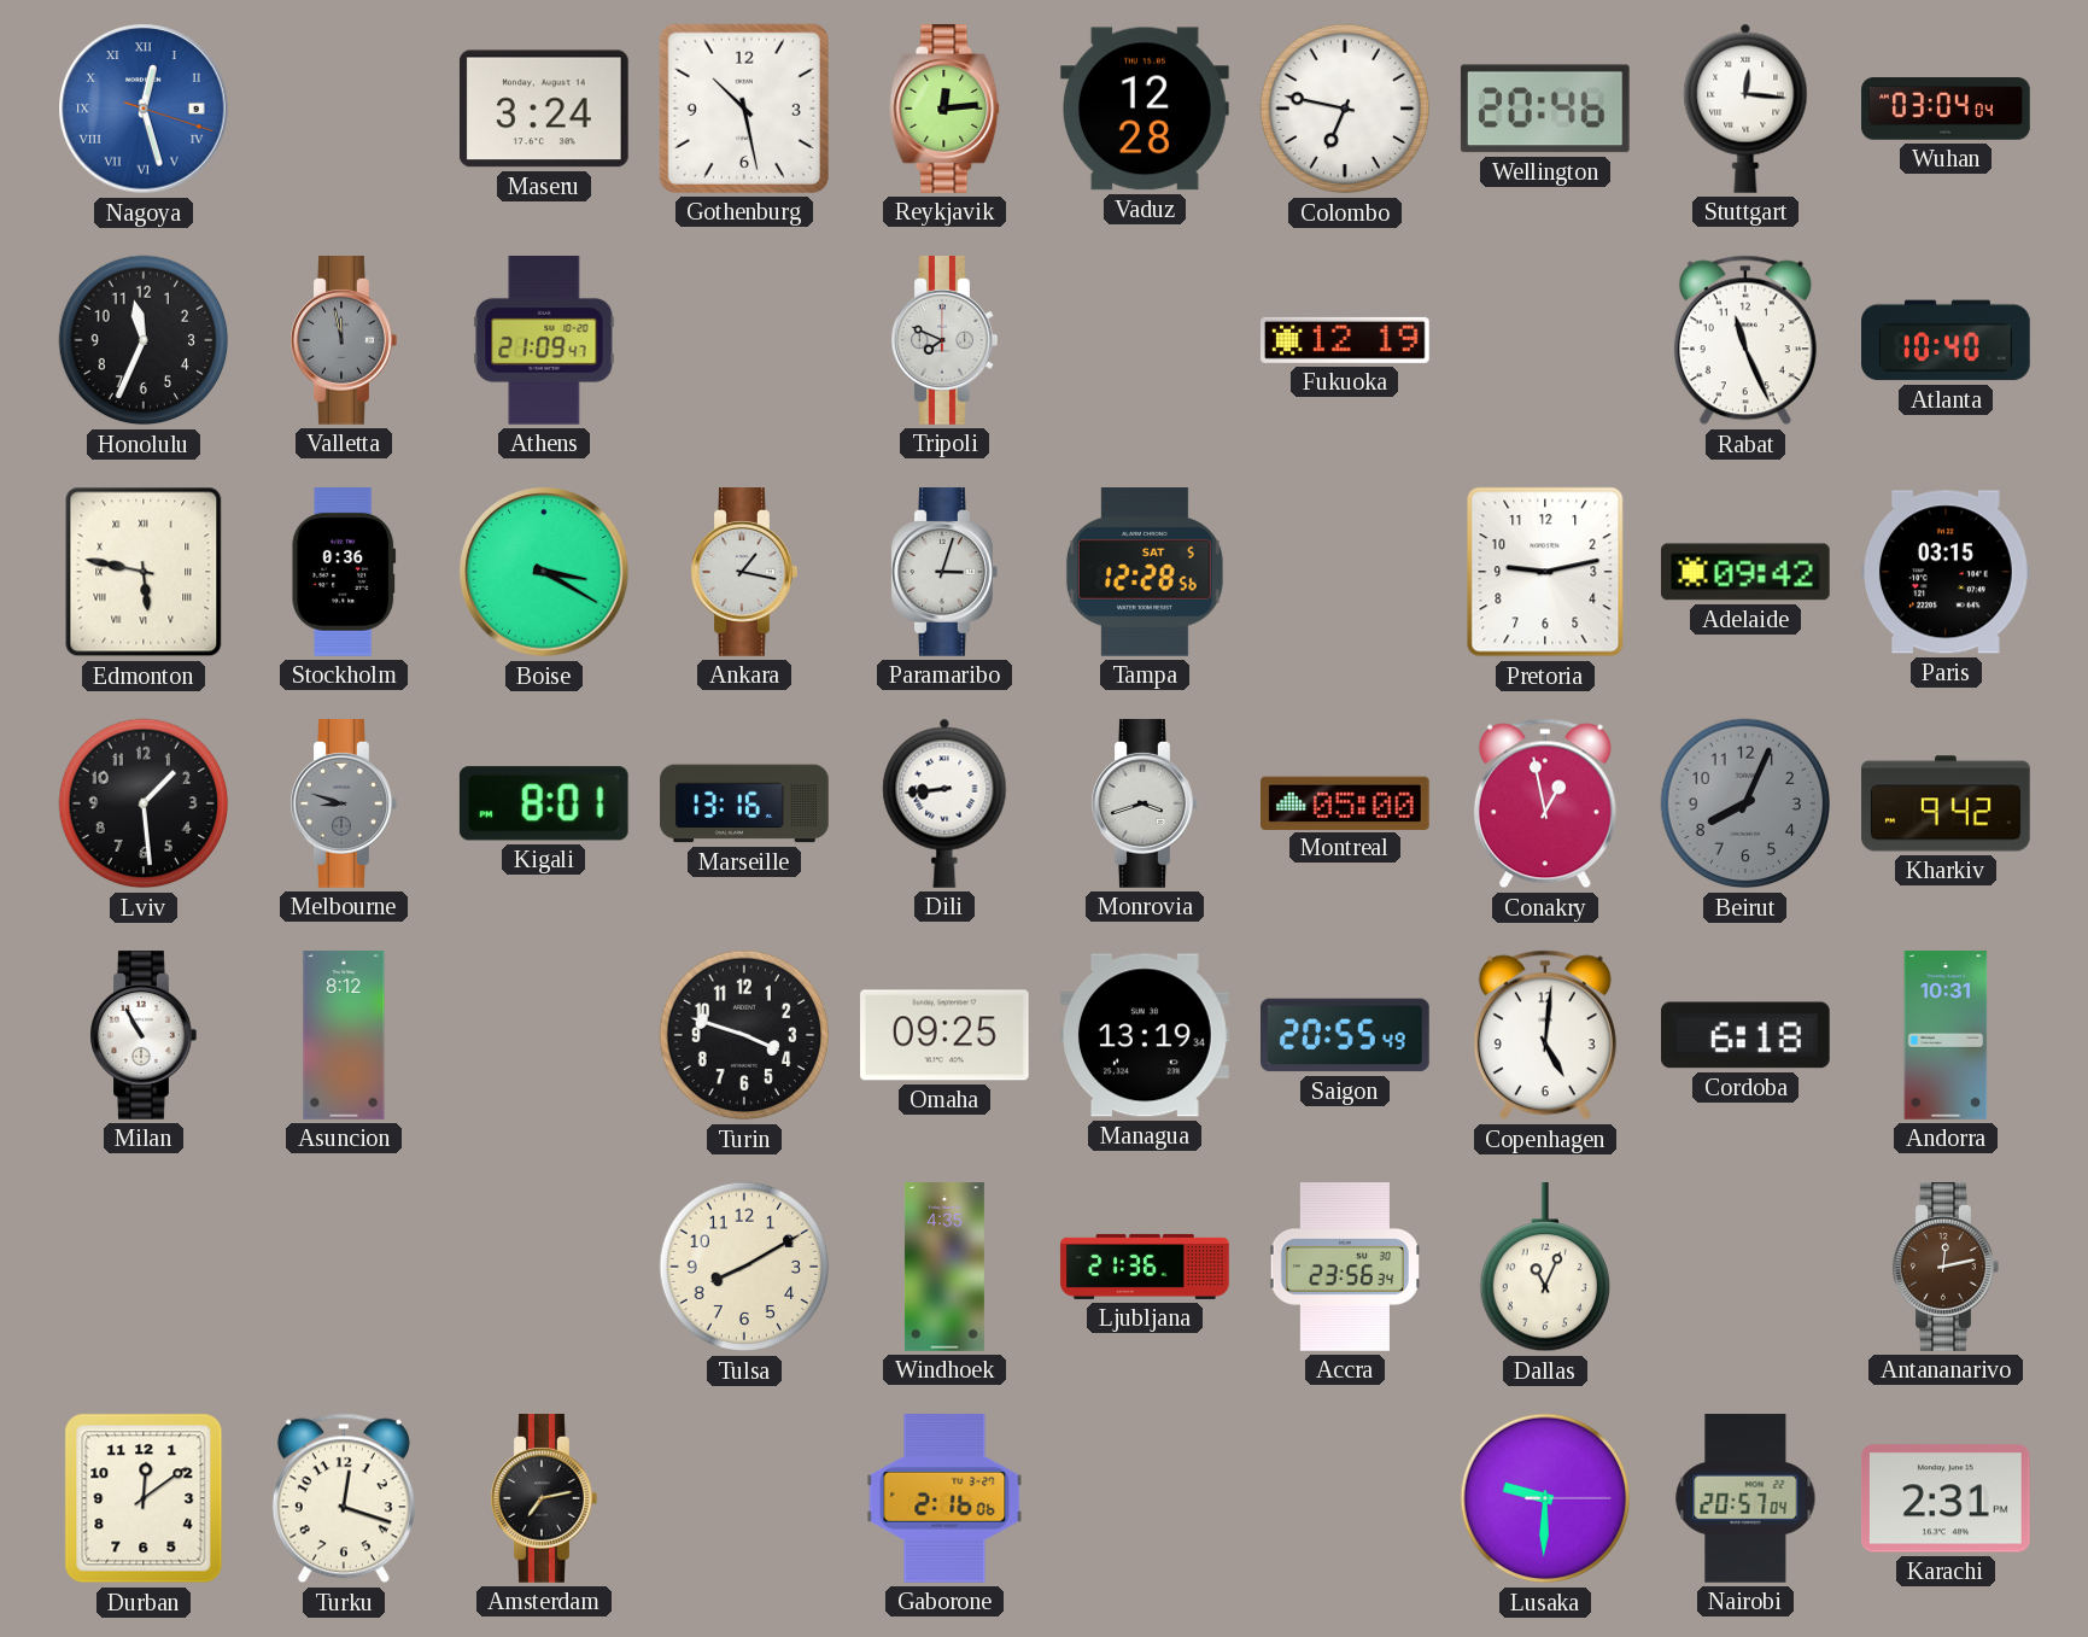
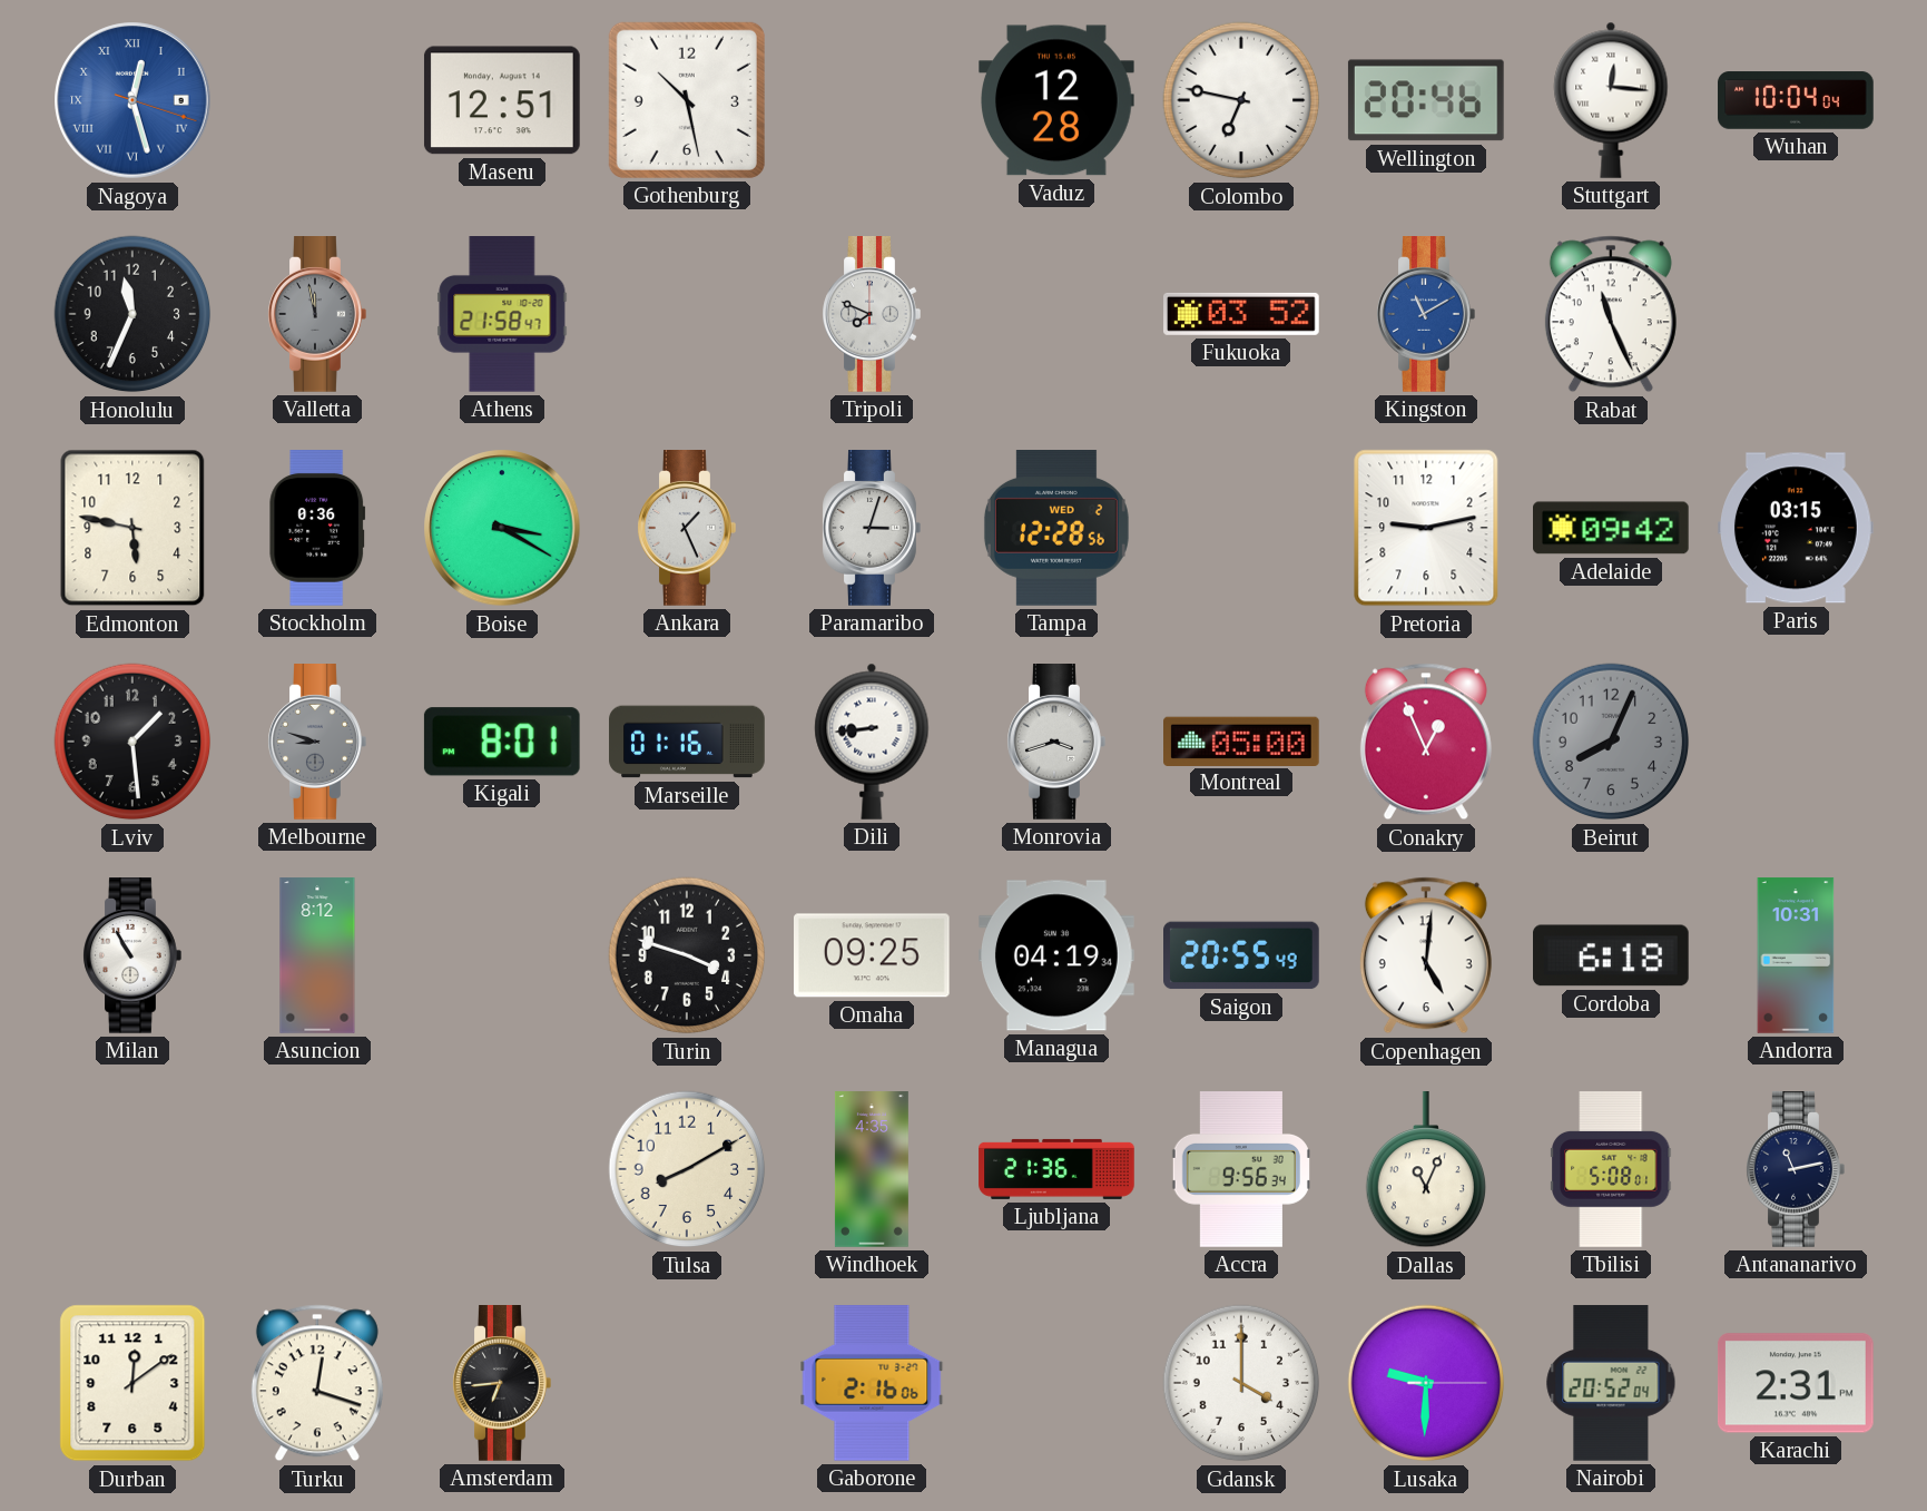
Maseru: 3:24 -> 12:51 (502, 100)
Reykjavik: 12:14 -> none (944, 110)
Wuhan: 03:04 -> 10:04 (1796, 100)
Athens: 21:09 -> 21:58 (502, 315)
Fukuoka: 12:19 -> 03:52 (1242, 314)
Kingston: none -> 11:10 (1426, 315)
Atlanta: 10:40 -> none (1947, 340)
Edmonton numerals: Roman -> Arabic (132, 528)
Ankara: 1:17 -> 1:26 (687, 529)
Tampa date: SAT 5 -> WED 2 (1056, 529)
Marseille: 13:16 -> 01:16 (687, 742)
Conakry: 12:58 -> 12:56 (1426, 742)
Kharkiv: 9:42 -> none (1946, 803)
Managua: 13:19 -> 04:19 (1058, 955)
Accra: 23:56 -> 9:56 (1241, 1169)
Tbilisi: none -> 5:08 (1611, 1169)
Antananarivo: 12:13 -> 11:13 (1796, 1170)
Antananarivo dial: brown -> navy (1796, 1170)
Amsterdam: 7:13 -> 6:44 (502, 1384)
Gdansk: none -> 4:00 (1241, 1383)
Nairobi: 20:57 -> 20:52 (1611, 1383)
